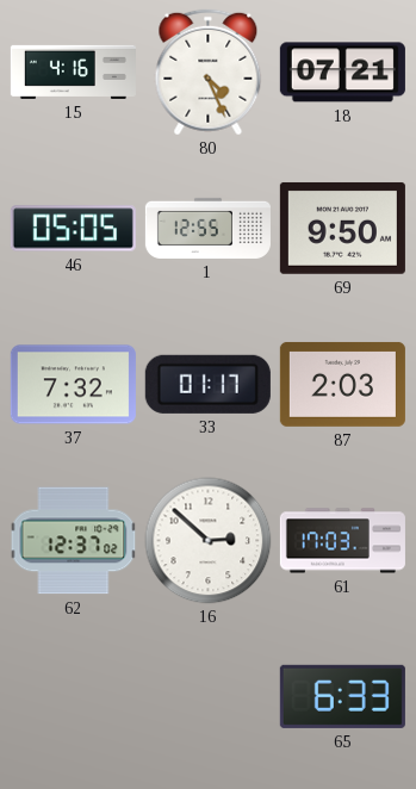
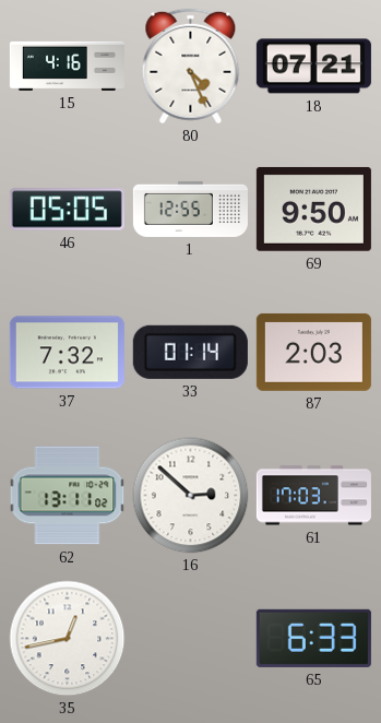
33: 01:17 -> 01:14 (190, 352)
62: 12:37 -> 13:11 (68, 496)
35: none -> 12:43 (68, 639)
